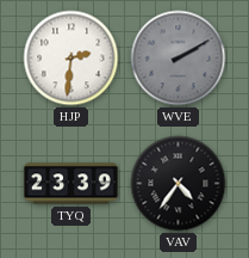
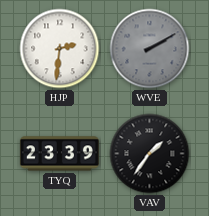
VAV: 4:36 -> 1:36 (150, 154)
